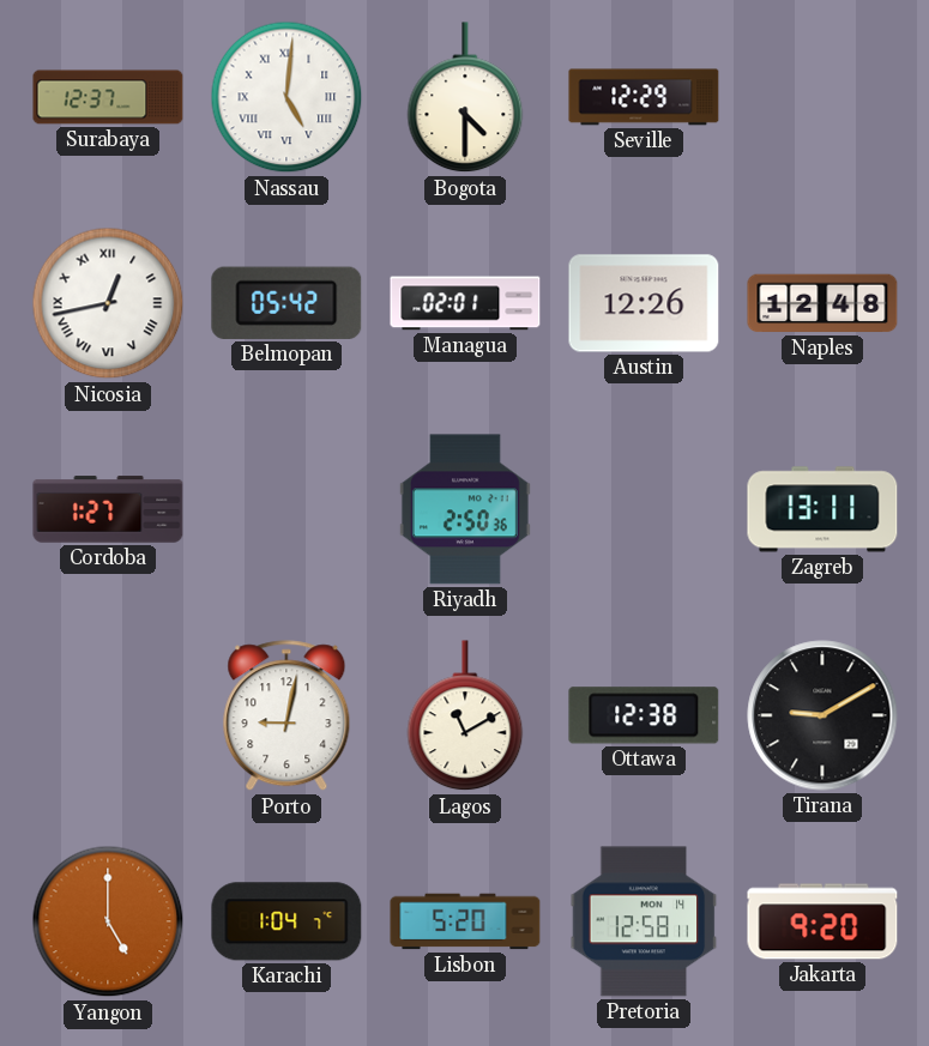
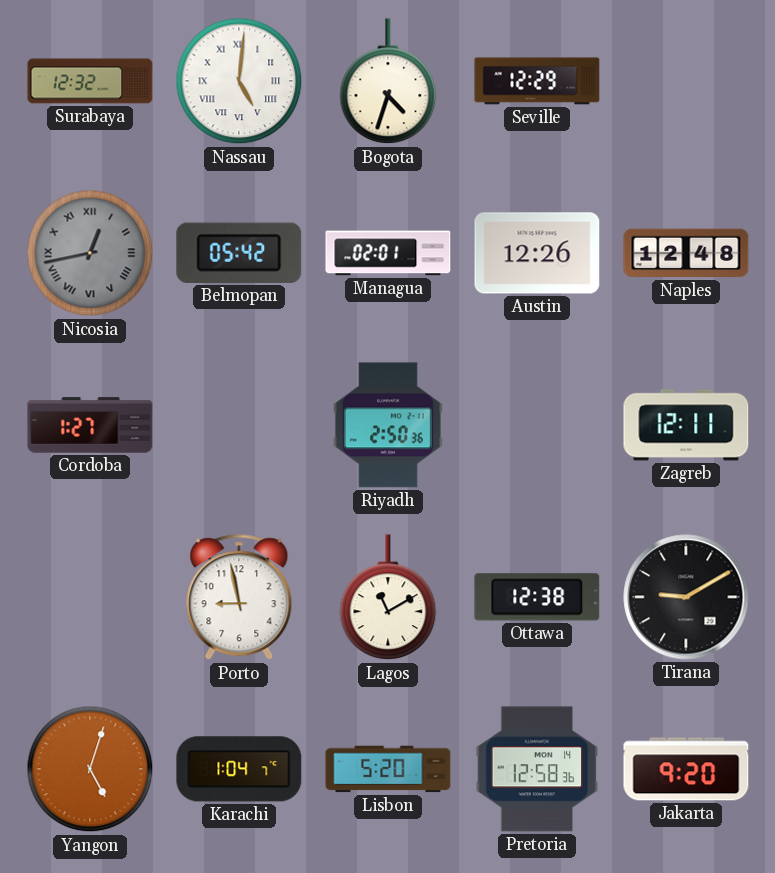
Surabaya: 12:37 -> 12:32 (90, 81)
Bogota: 4:30 -> 4:33 (388, 82)
Nicosia dial: white -> grey (90, 253)
Zagreb: 13:11 -> 12:11 (686, 425)
Porto: 9:02 -> 8:58 (239, 598)
Yangon: 5:00 -> 5:03 (90, 769)
Pretoria: 12:58:11 -> 12:58:36 (537, 769)
